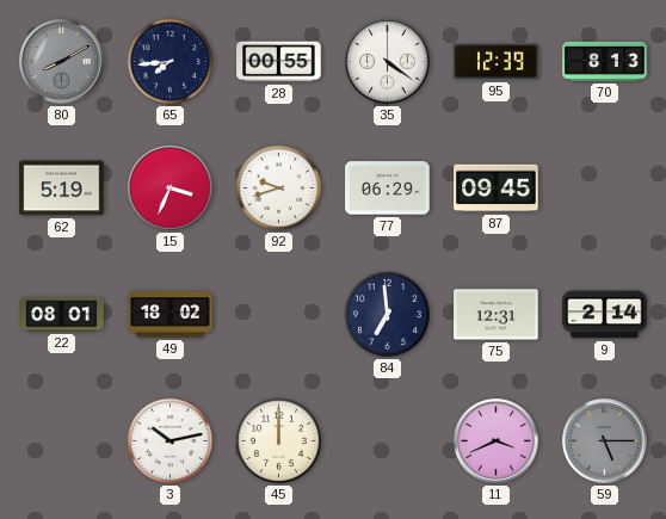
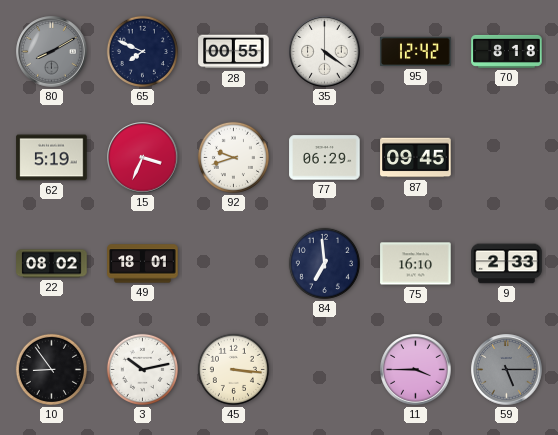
65: 7:44 -> 7:49 (142, 51)
95: 12:39 -> 12:42 (416, 52)
70: 8:13 -> 8:18 (507, 51)
22: 08:01 -> 08:02 (52, 264)
49: 18:02 -> 18:01 (143, 264)
75: 12:31 -> 16:10 (416, 264)
9: 2:14 -> 2:33 (507, 264)
10: none -> 8:54 (51, 369)
45: 12:00 -> 3:16 (233, 369)
11: 3:41 -> 3:45 (416, 370)
